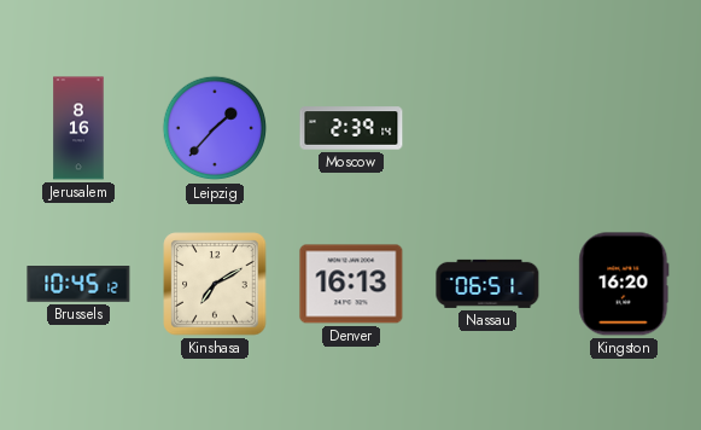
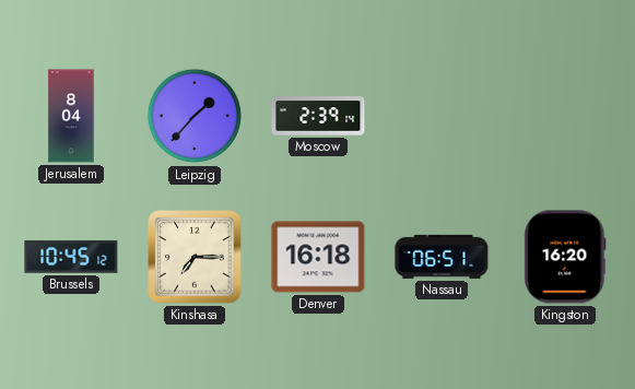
Jerusalem: 8:16 -> 8:04 (71, 116)
Kinshasa: 7:10 -> 7:15 (195, 257)
Denver: 16:13 -> 16:18 (318, 257)
